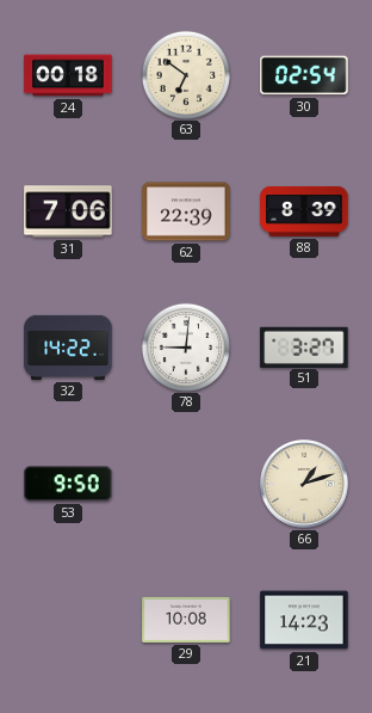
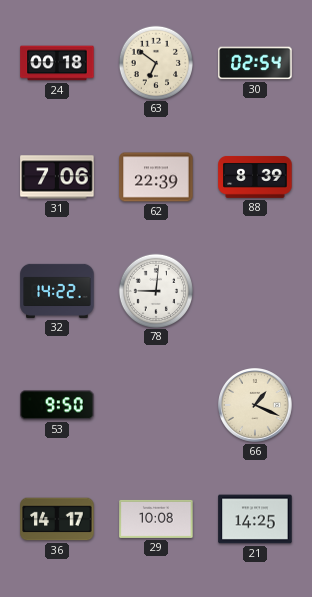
51: 3:27 -> none (304, 346)
66: 1:12 -> 1:19 (256, 406)
36: none -> 14:17 (57, 519)
21: 14:23 -> 14:25 (255, 519)
